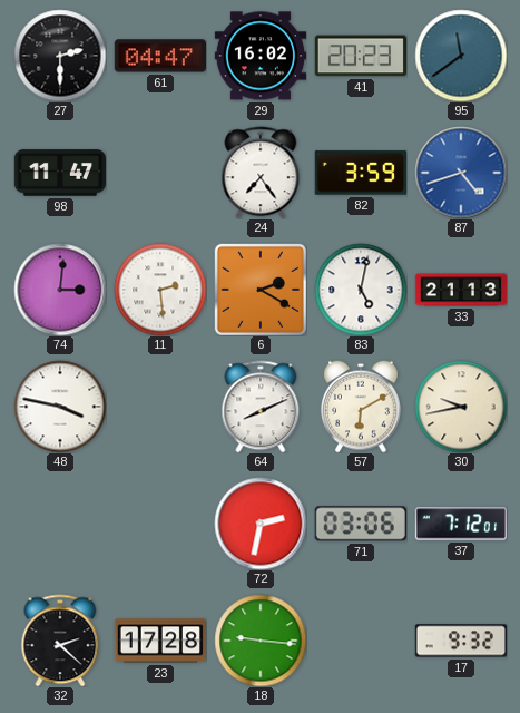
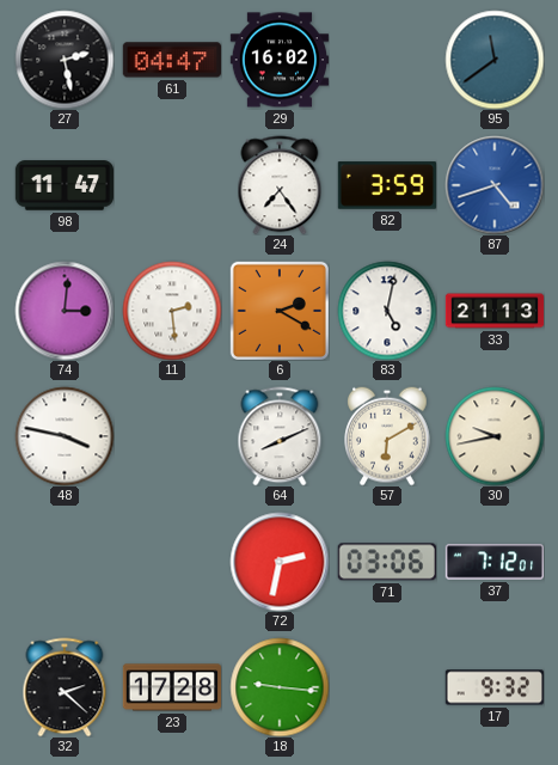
27: 2:30 -> 2:28 (65, 60)
41: 20:23 -> none (360, 56)
